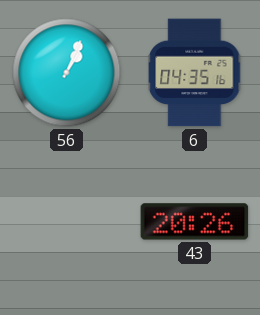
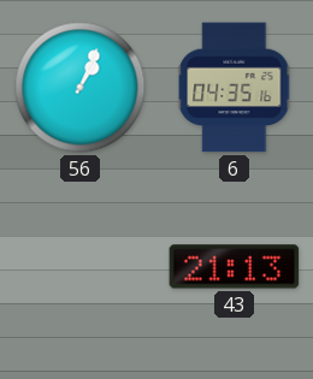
43: 20:26 -> 21:13 (235, 267)
